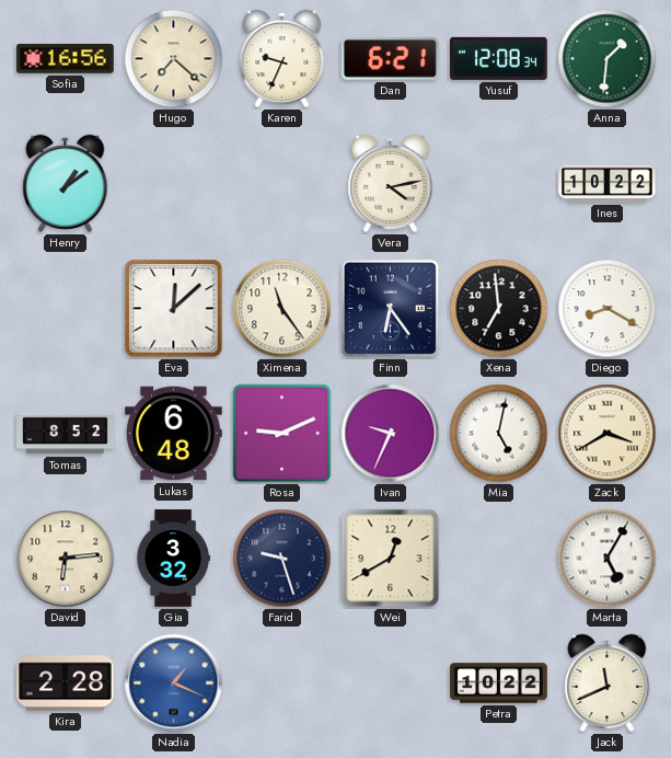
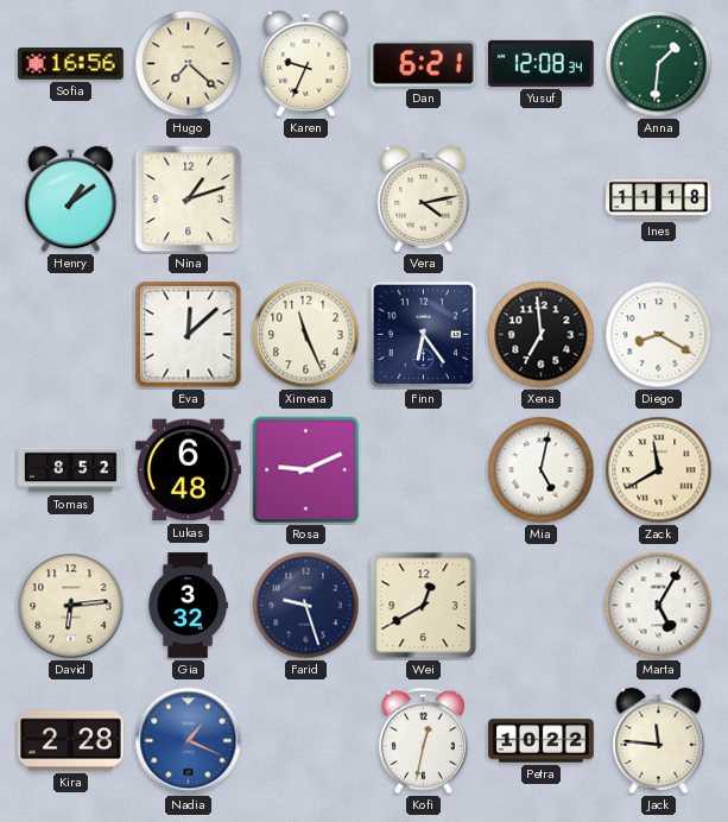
Nina: none -> 1:12 (189, 200)
Ines: 10:22 -> 11:18 (659, 200)
Ximena: 11:24 -> 11:26 (306, 335)
Ivan: 9:34 -> none (391, 434)
Zack: 3:40 -> 11:40 (659, 470)
Kofi: none -> 12:32 (423, 741)
Jack: 11:41 -> 11:46 (659, 740)
